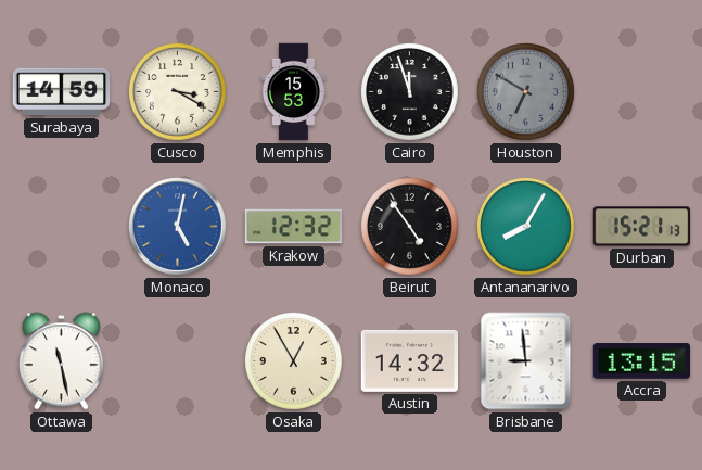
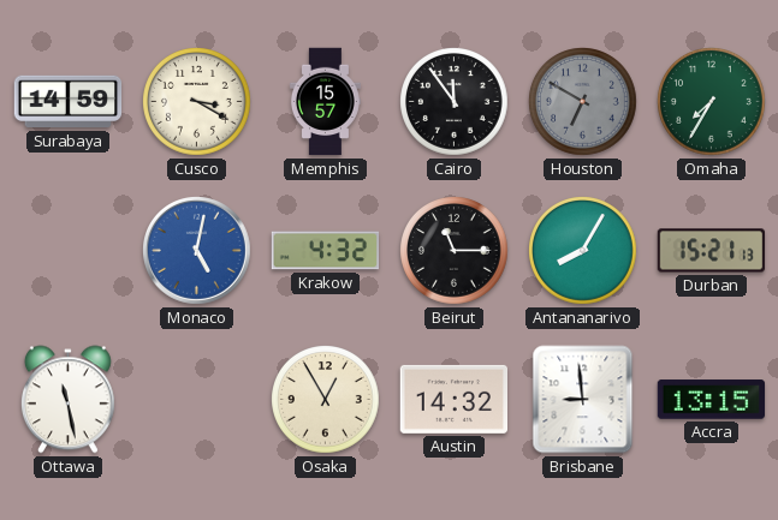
Memphis: 15:53 -> 15:57 (325, 102)
Cairo: 11:57 -> 11:54 (455, 102)
Omaha: none -> 7:35 (712, 102)
Krakow: 12:32 -> 4:32 (326, 251)
Beirut: 4:54 -> 11:15 (455, 251)
